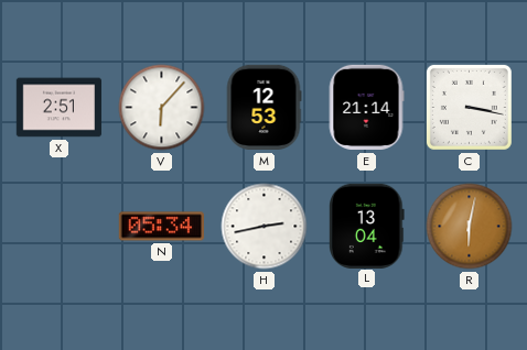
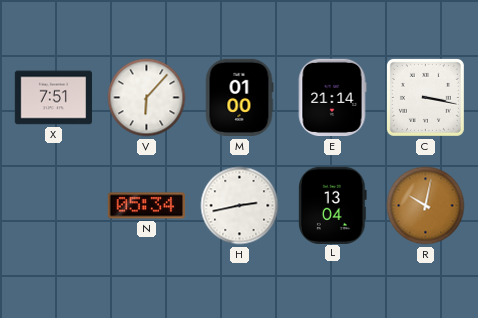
X: 2:51 -> 7:51 (54, 98)
M: 12:53 -> 01:00 (239, 98)
R: 6:02 -> 10:02 (426, 206)
